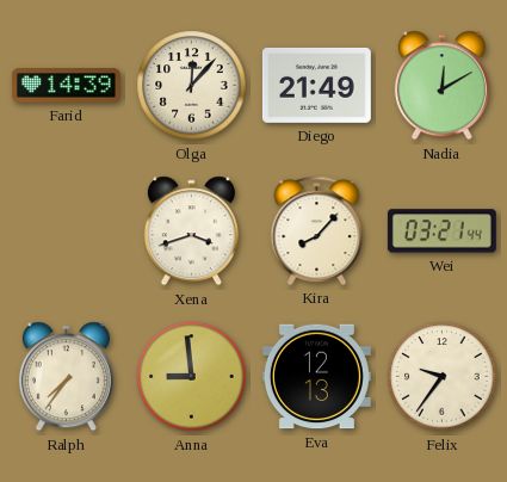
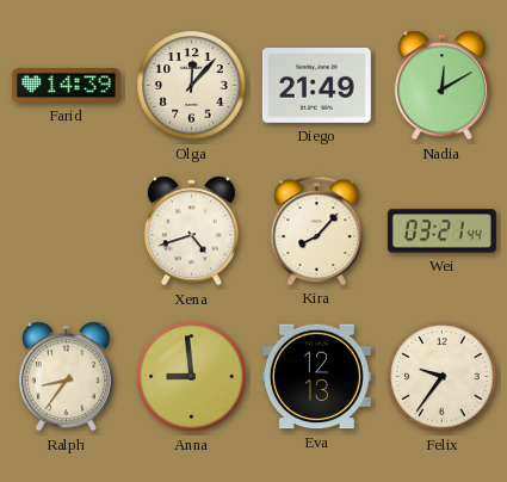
Xena: 3:42 -> 4:42 (191, 231)
Ralph: 7:36 -> 8:36 (66, 377)
